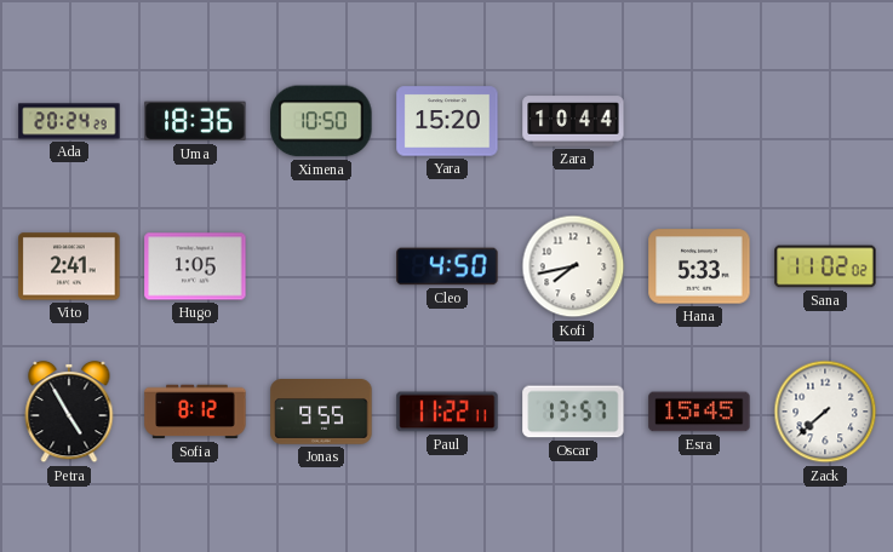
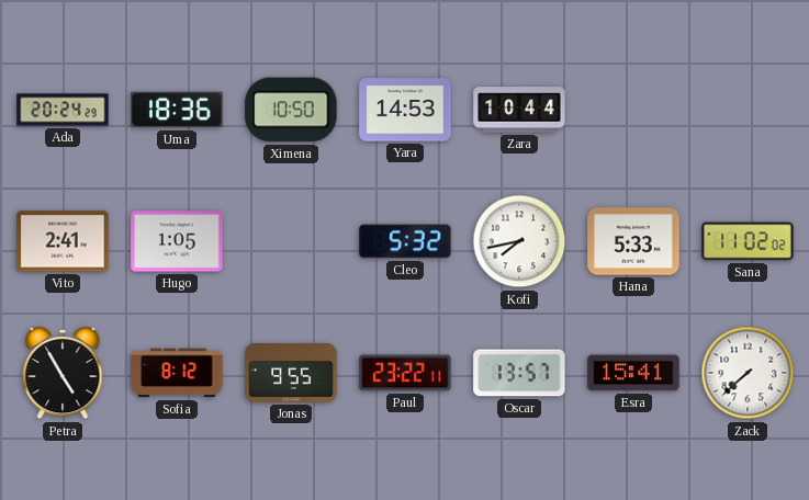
Yara: 15:20 -> 14:53 (405, 110)
Cleo: 4:50 -> 5:32 (405, 241)
Paul: 11:22 -> 23:22 (405, 373)
Esra: 15:45 -> 15:41 (633, 373)
